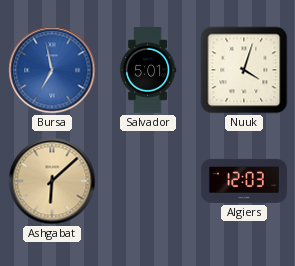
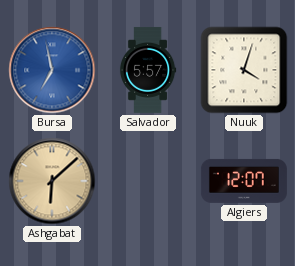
Salvador: 5:01 -> 5:57 (148, 70)
Algiers: 12:03 -> 12:07 (244, 181)
